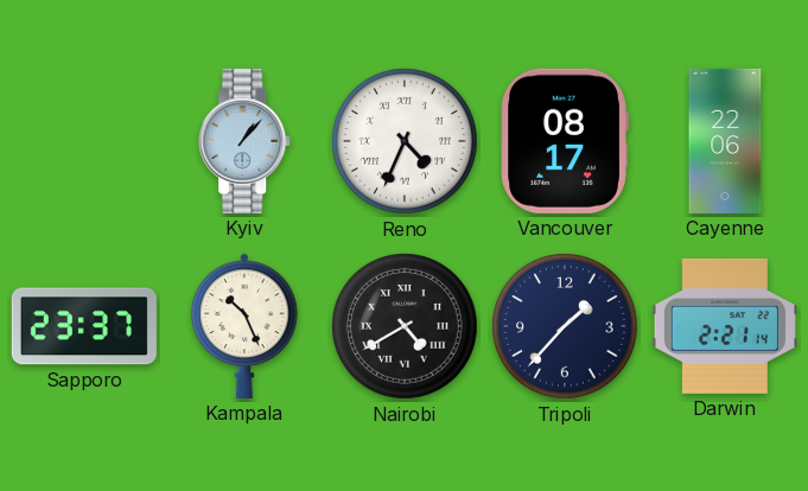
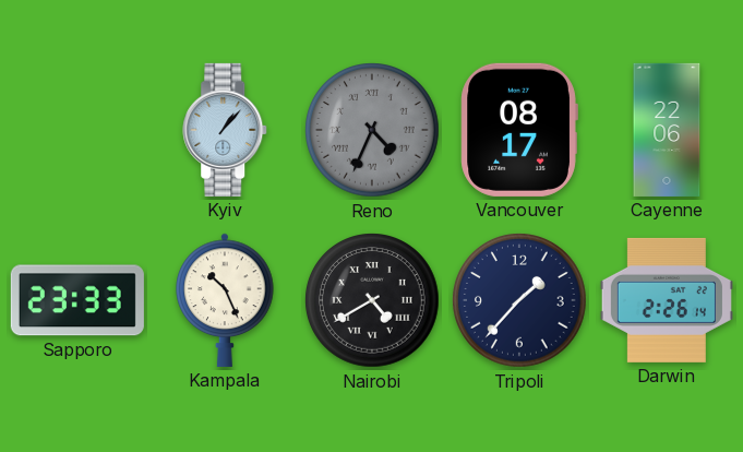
Reno dial: white -> grey (372, 130)
Sapporo: 23:37 -> 23:33 (77, 300)
Darwin: 2:21 -> 2:26 (667, 300)
